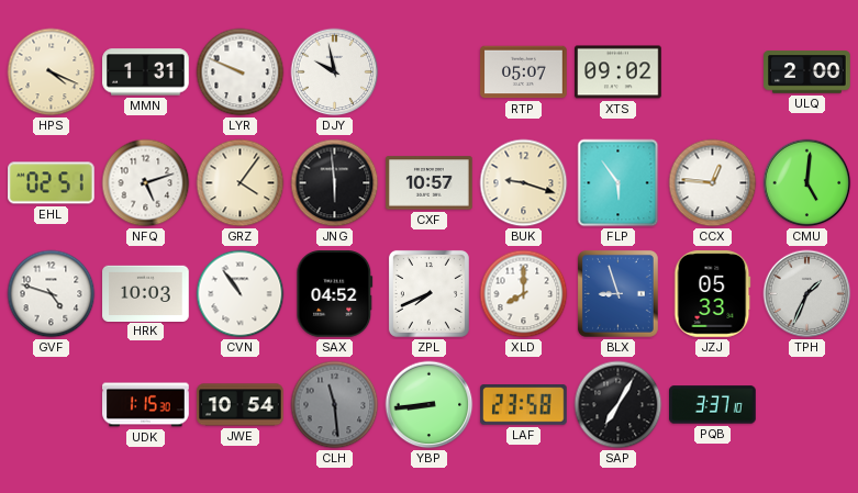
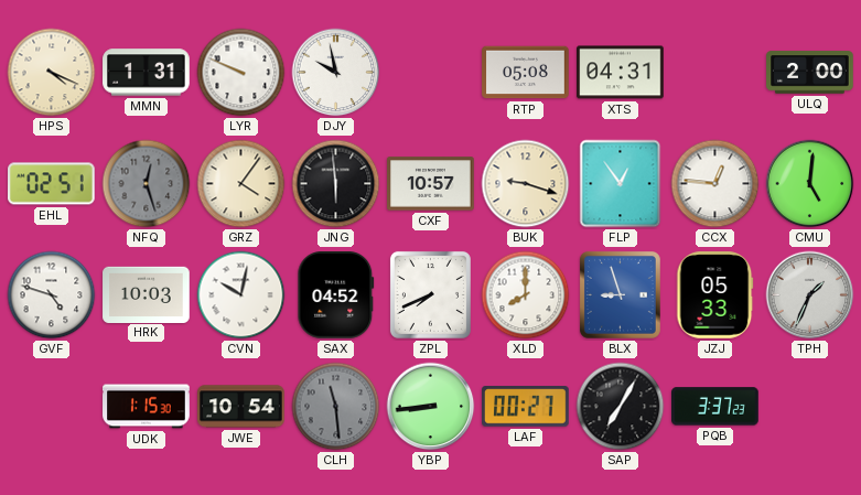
RTP: 05:07 -> 05:08 (526, 73)
XTS: 09:02 -> 04:31 (621, 73)
NFQ: 5:12 -> 12:27 (147, 184)
NFQ dial: white -> grey (147, 184)
FLP: 5:54 -> 12:54 (621, 184)
CVN: 10:54 -> 10:02 (241, 295)
LAF: 23:58 -> 00:27 (526, 407)
PQB: 3:37:10 -> 3:37:23 (715, 407)
